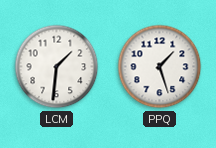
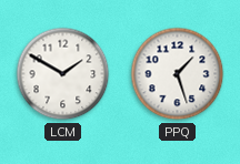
LCM: 1:31 -> 1:50 (63, 74)
